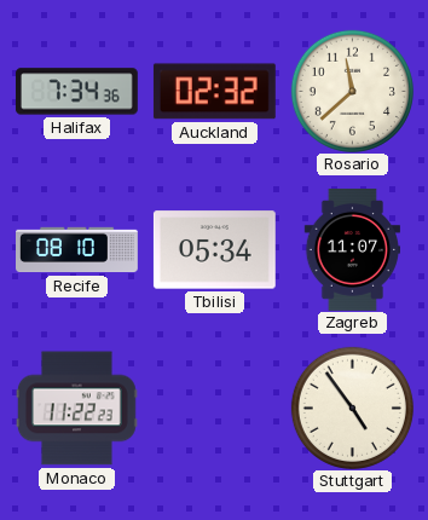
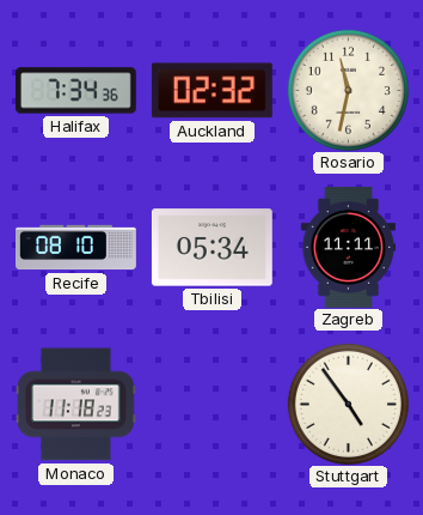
Rosario: 11:38 -> 11:32 (348, 90)
Zagreb: 11:07 -> 11:11 (348, 247)
Monaco: 11:22 -> 11:18 (75, 405)
